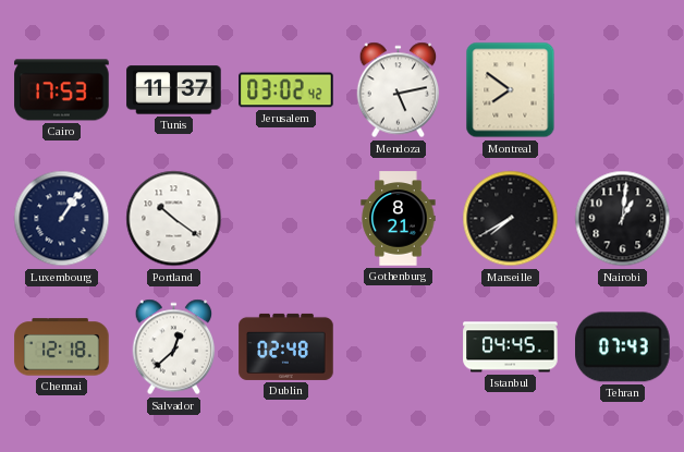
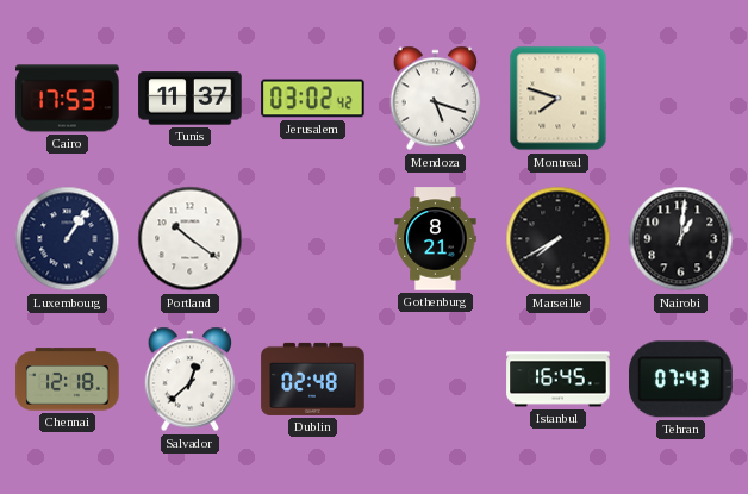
Mendoza: 5:13 -> 5:18 (436, 99)
Montreal: 7:51 -> 7:48 (559, 99)
Istanbul: 04:45 -> 16:45 (559, 380)
